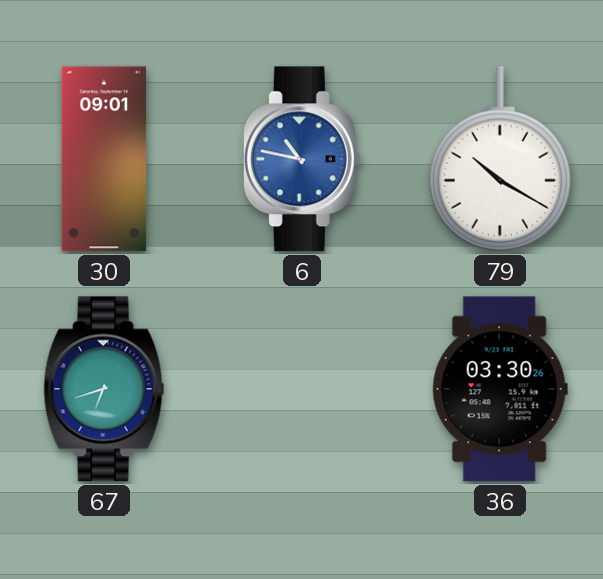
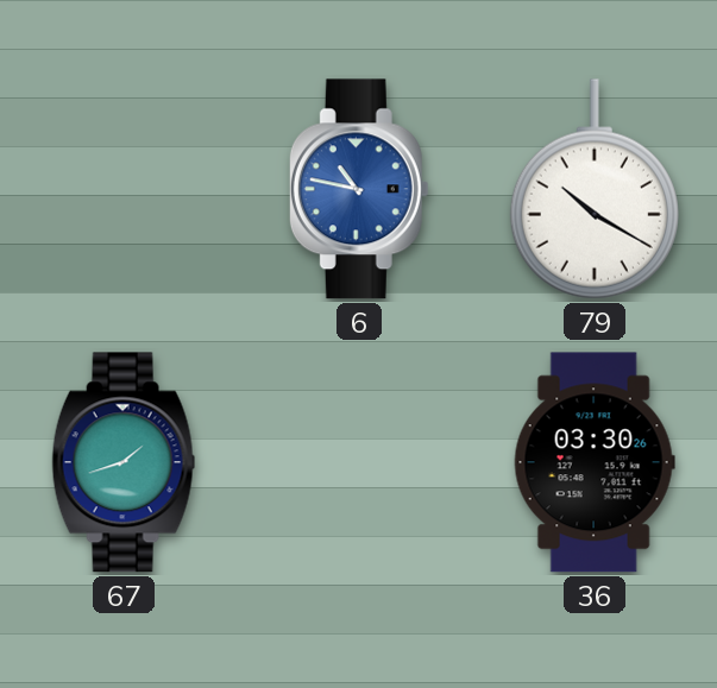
30: 09:01 -> none (104, 159)
67: 6:42 -> 1:42 (124, 462)
